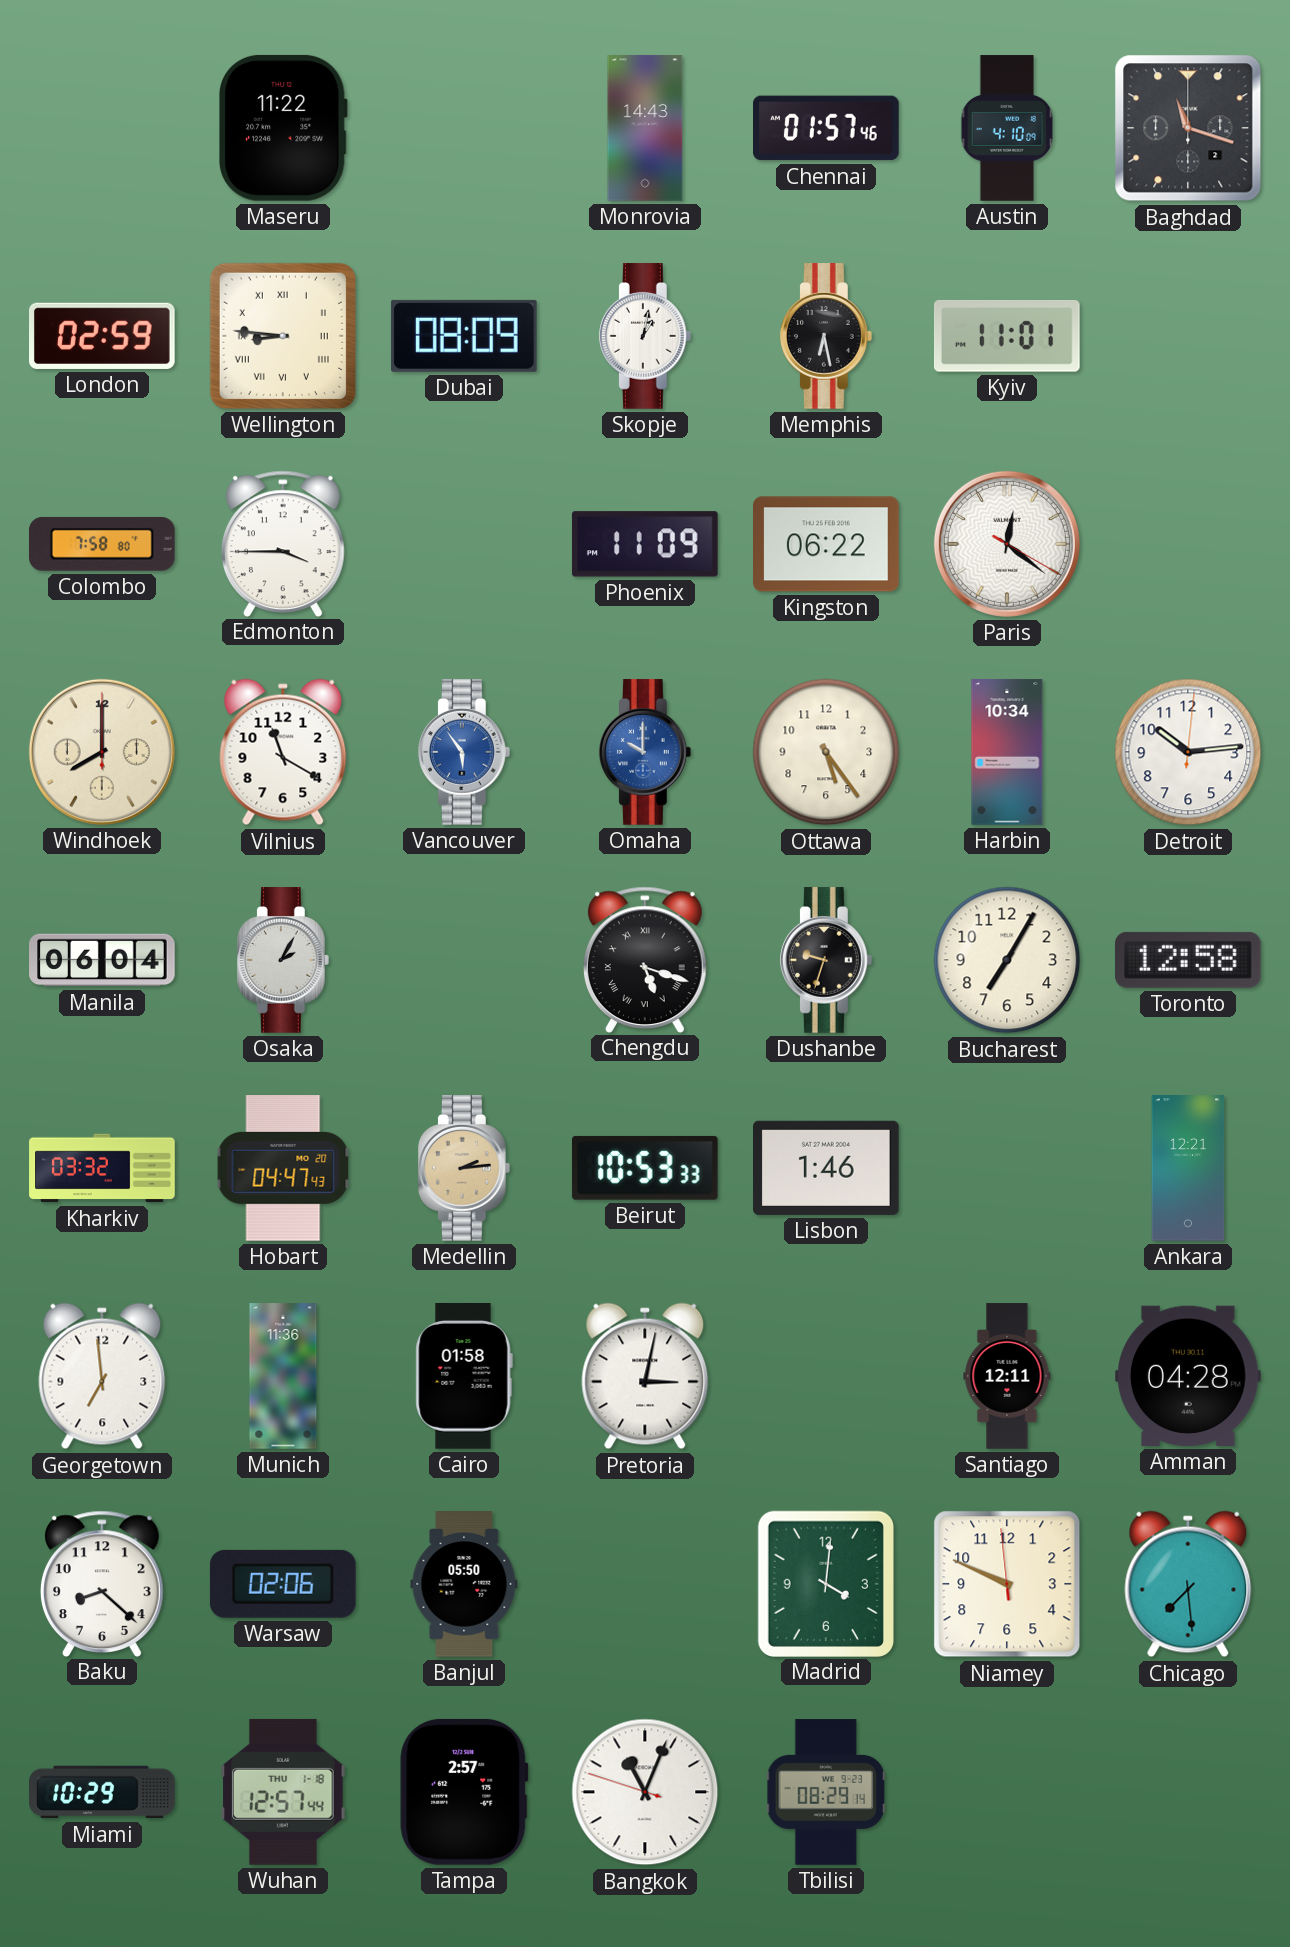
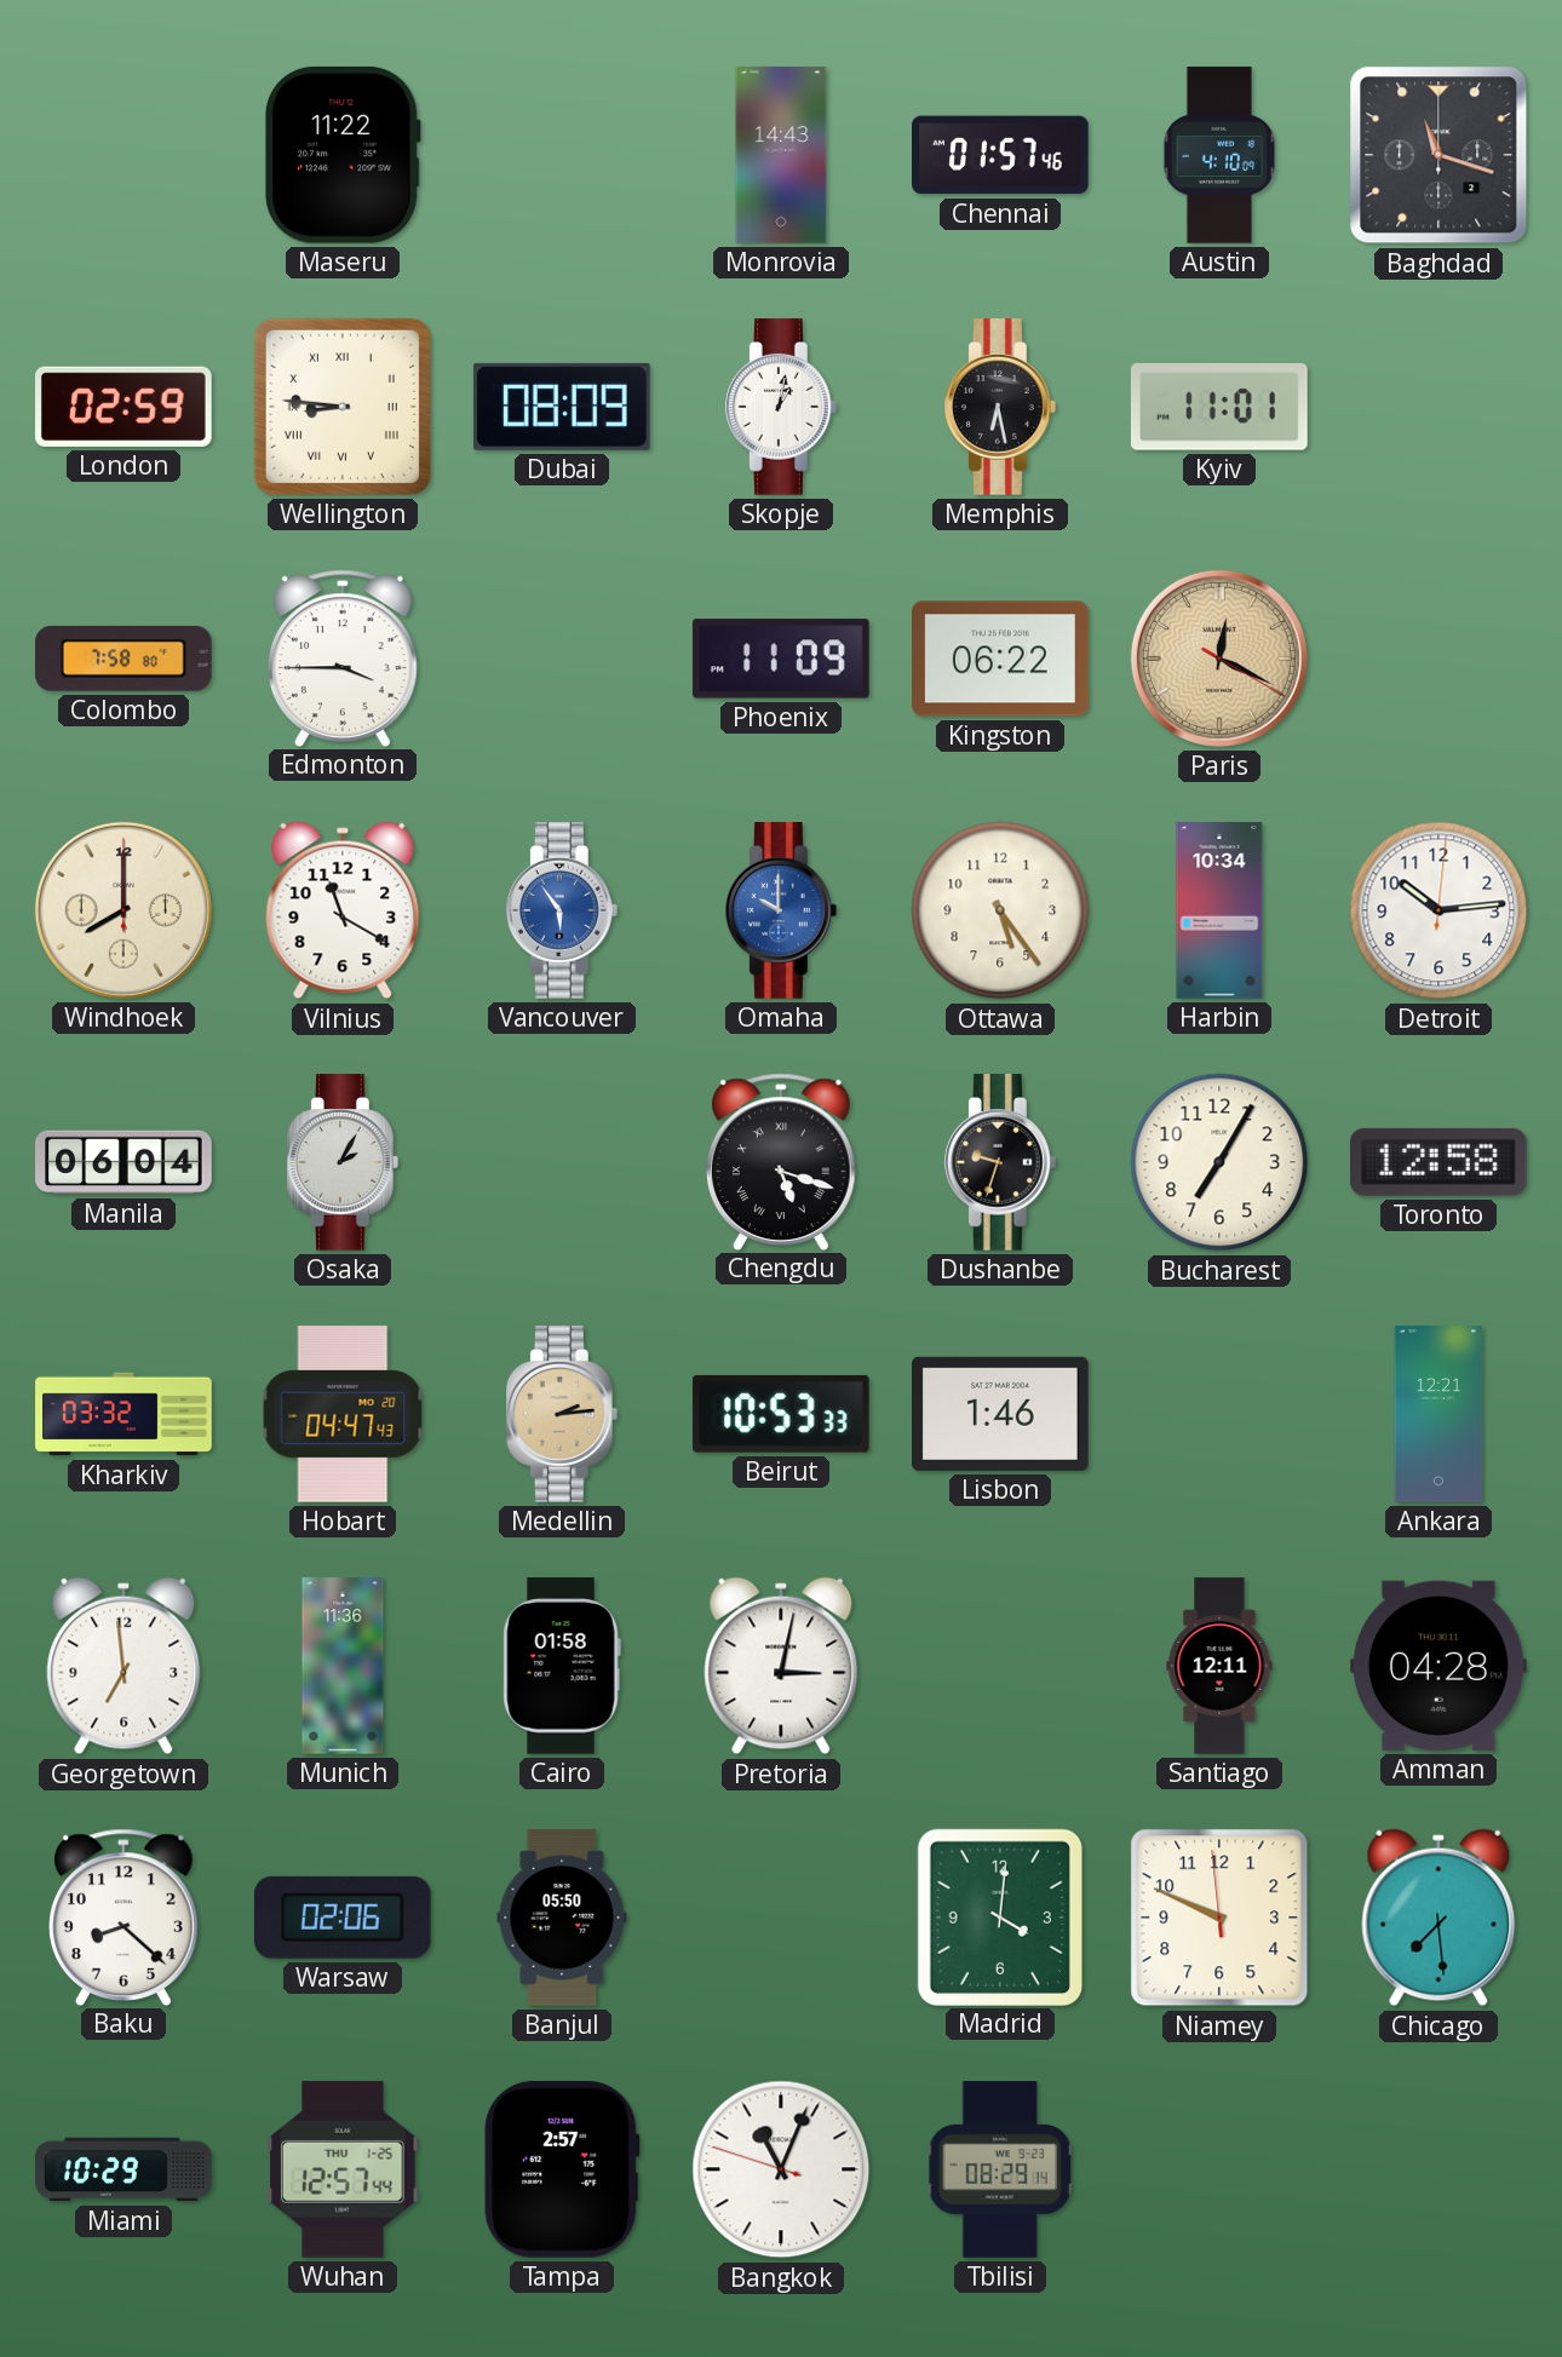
Paris: 12:21 -> 12:19 (1219, 659)
Paris dial: white -> champagne (1219, 659)
Wuhan date: THU 1-18 -> THU 1-25 (343, 2169)
